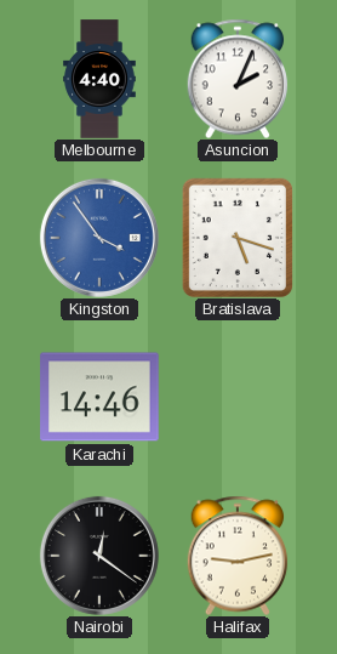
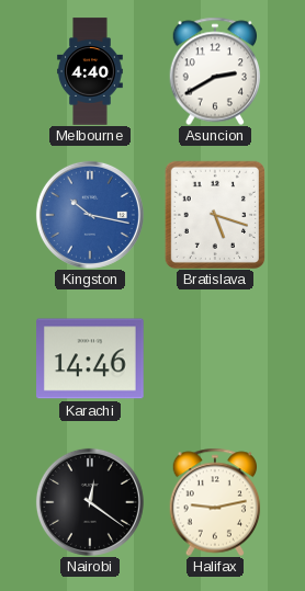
Asuncion: 2:04 -> 2:40 (215, 71)
Kingston: 3:54 -> 10:17 (90, 215)
